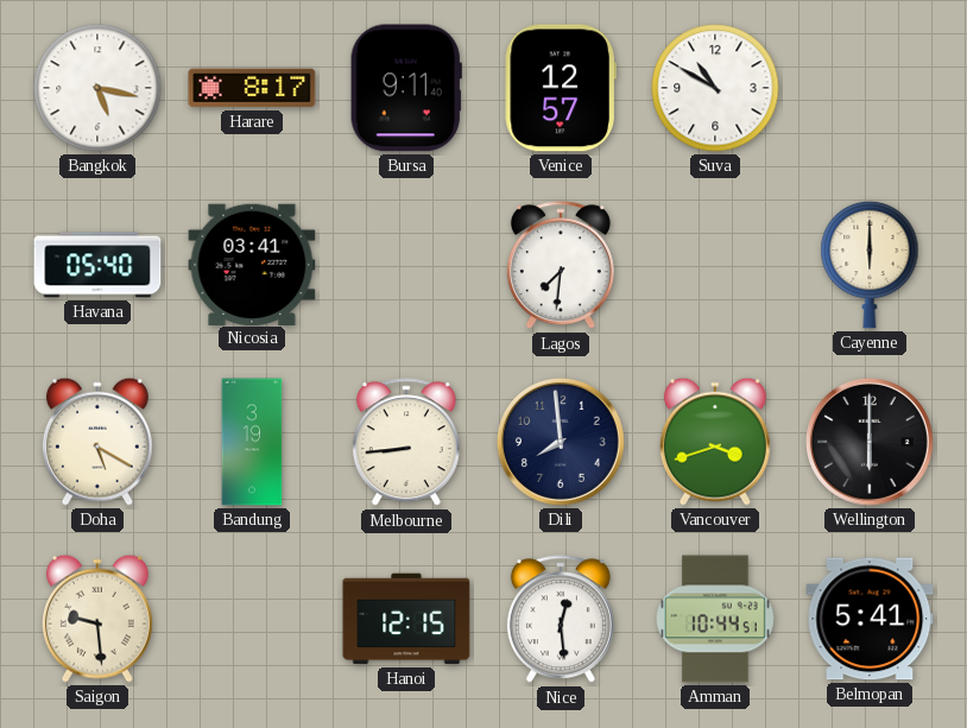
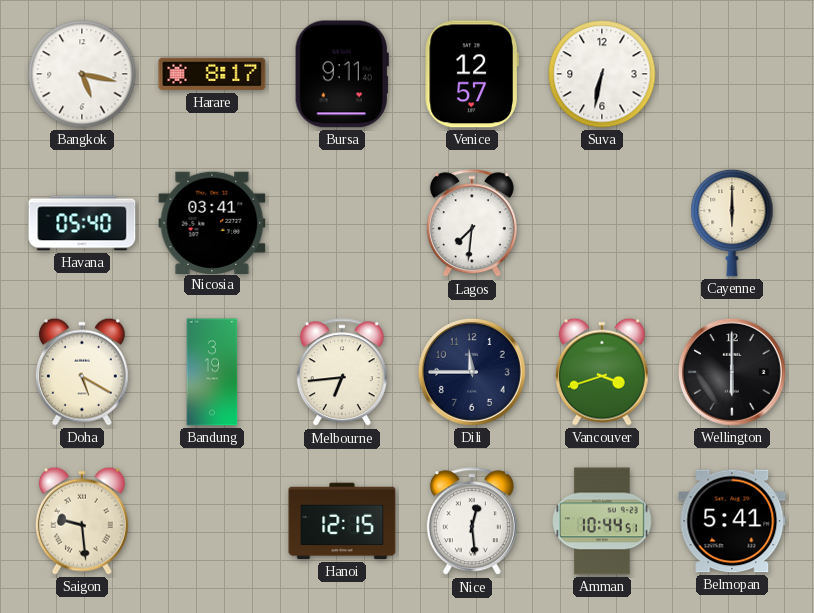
Suva: 10:50 -> 6:32 (602, 74)
Melbourne: 8:44 -> 6:44 (342, 373)
Dili: 7:59 -> 11:45 (472, 372)
